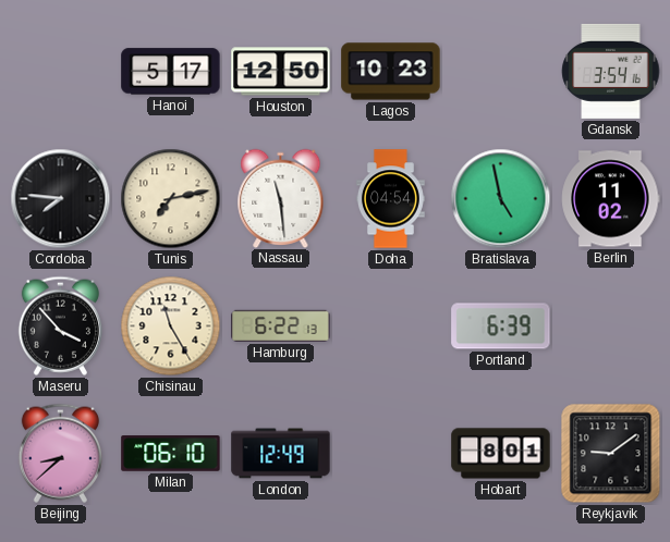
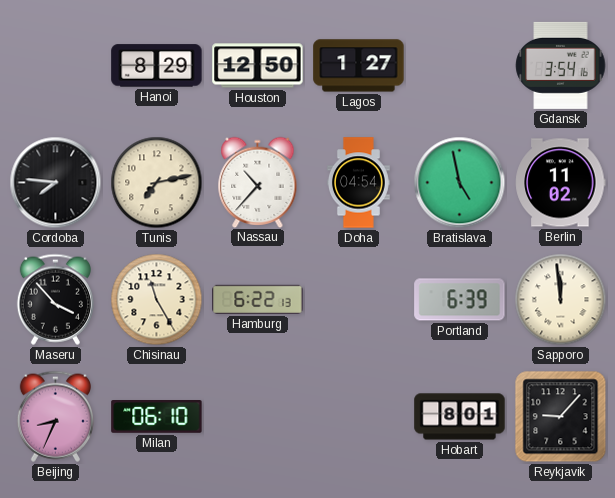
Hanoi: 5:17 -> 8:29 (157, 66)
Lagos: 10:23 -> 1:27 (359, 66)
Nassau: 11:29 -> 10:37 (258, 182)
Sapporo: none -> 11:59 (561, 300)
Beijing: 8:38 -> 8:34 (55, 416)
London: 12:49 -> none (281, 454)
Reykjavik: 9:09 -> 9:07 (561, 417)
